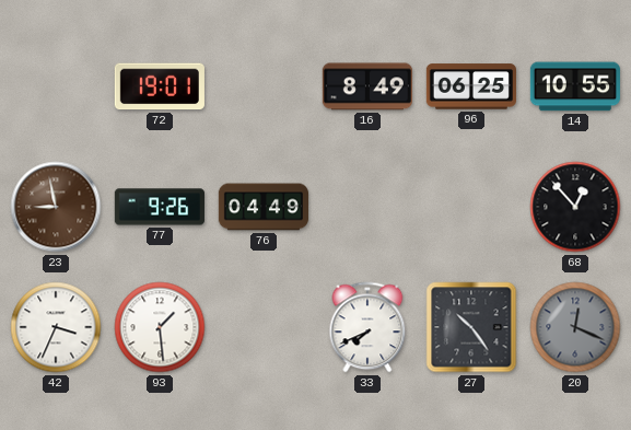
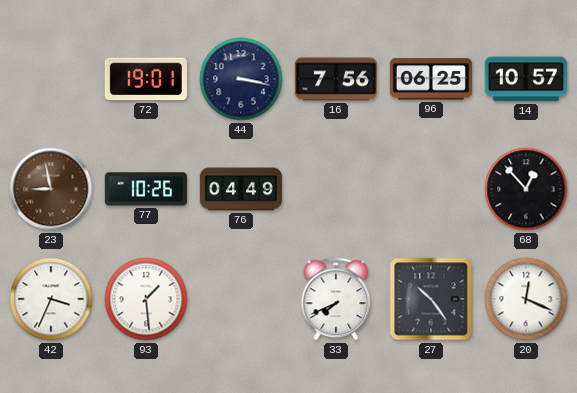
44: none -> 3:17 (241, 79)
16: 8:49 -> 7:56 (336, 79)
14: 10:55 -> 10:57 (526, 79)
77: 9:26 -> 10:26 (146, 189)
20 dial: grey -> white (526, 299)
